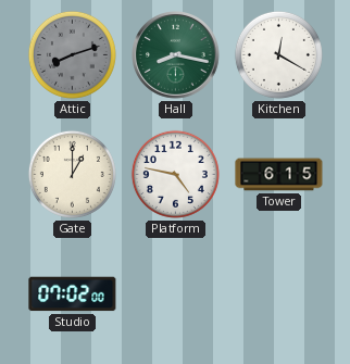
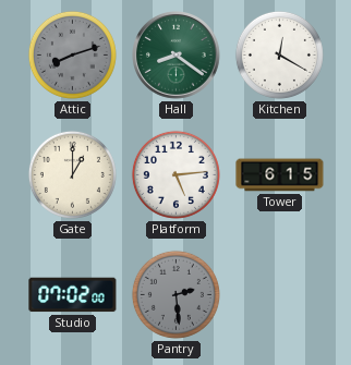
Hall: 8:17 -> 8:21 (177, 56)
Platform: 4:47 -> 5:14 (175, 174)
Pantry: none -> 2:29 (175, 294)
